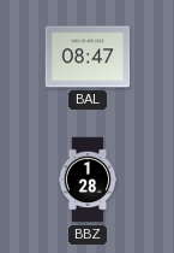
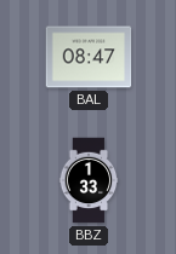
BBZ: 1:28 -> 1:33 (89, 180)
